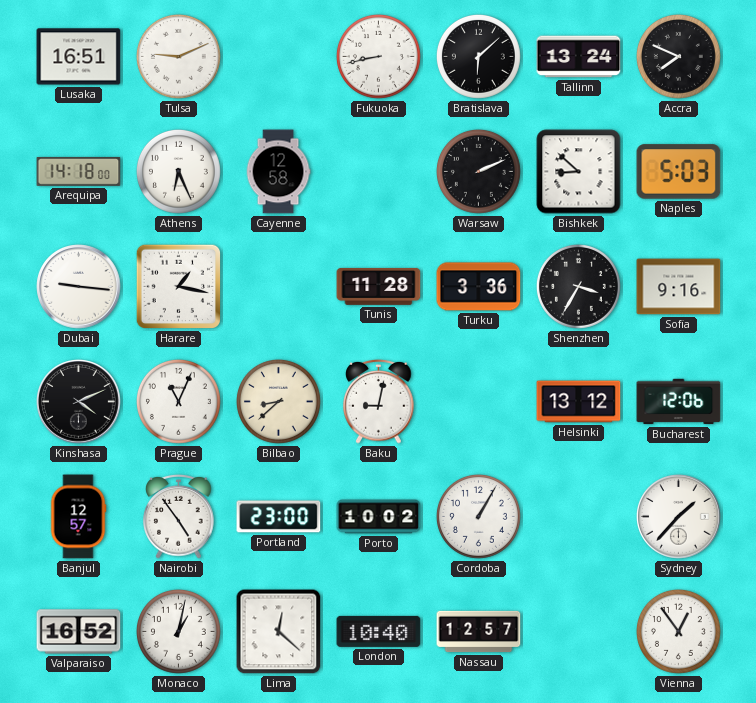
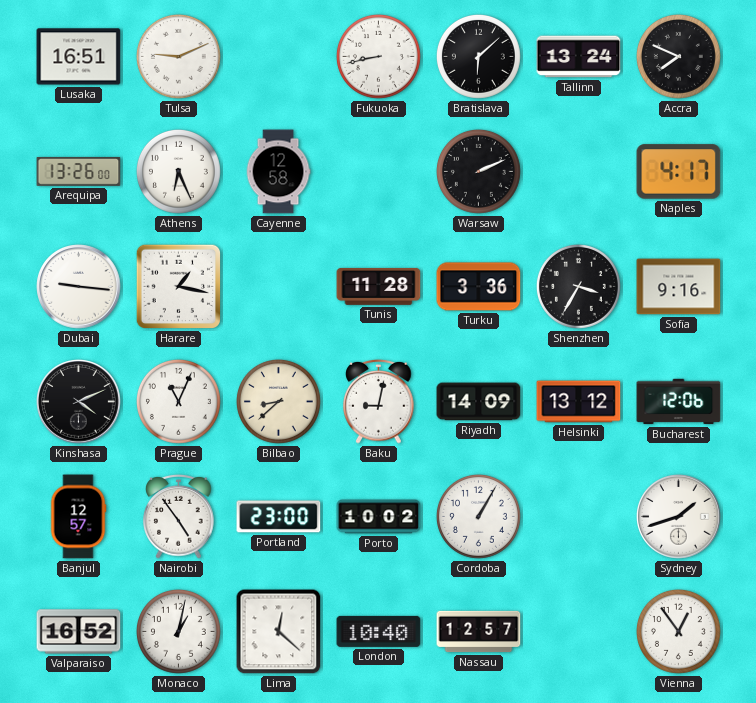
Arequipa: 14:18 -> 13:26 (79, 172)
Bishkek: 8:52 -> none (579, 172)
Naples: 5:03 -> 4:17 (679, 172)
Riyadh: none -> 14:09 (479, 402)
Sydney: 1:37 -> 1:42 (679, 517)
